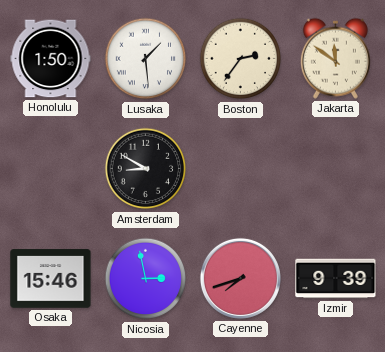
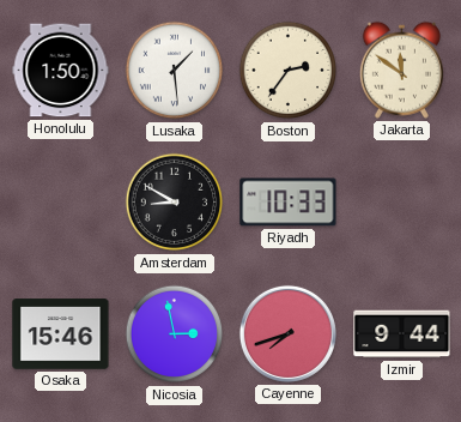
Riyadh: none -> 10:33 (289, 203)
Izmir: 9:39 -> 9:44 (402, 334)
